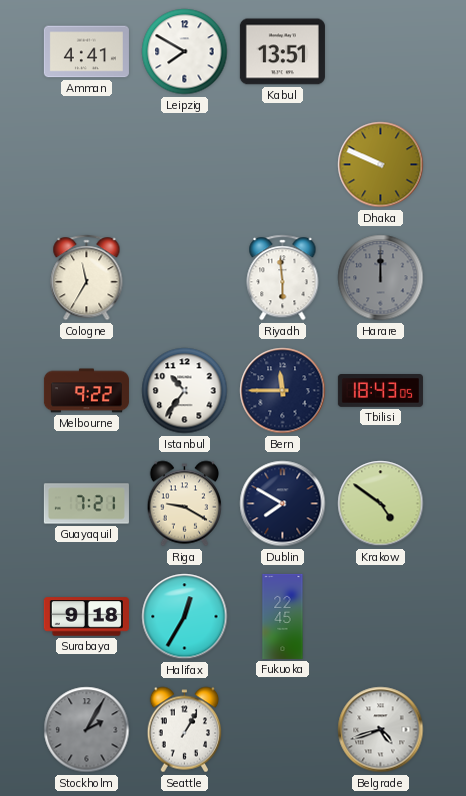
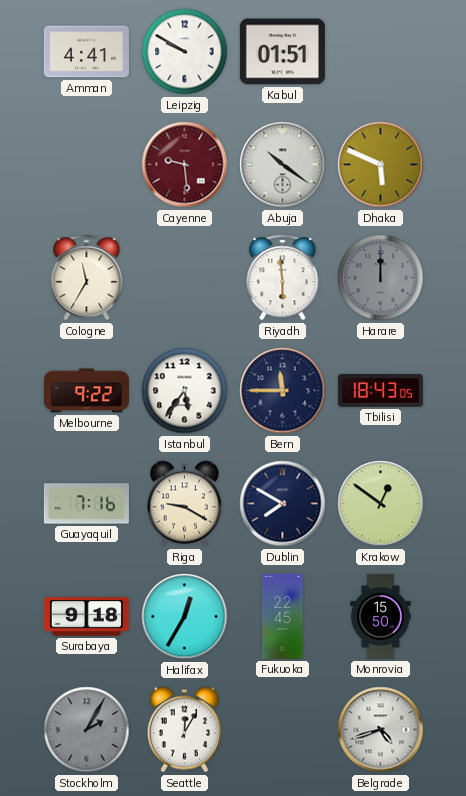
Leipzig: 7:50 -> 9:50 (185, 52)
Kabul: 13:51 -> 01:51 (282, 52)
Cayenne: none -> 9:29 (185, 165)
Abuja: none -> 10:21 (283, 165)
Dhaka: 9:49 -> 5:49 (381, 165)
Istanbul: 10:36 -> 5:36 (185, 391)
Guayaquil: 7:21 -> 7:16 (86, 504)
Krakow: 4:51 -> 12:51 (381, 504)
Monrovia: none -> 15:50 (381, 616)
Seattle: 1:05 -> 12:05 (185, 730)
